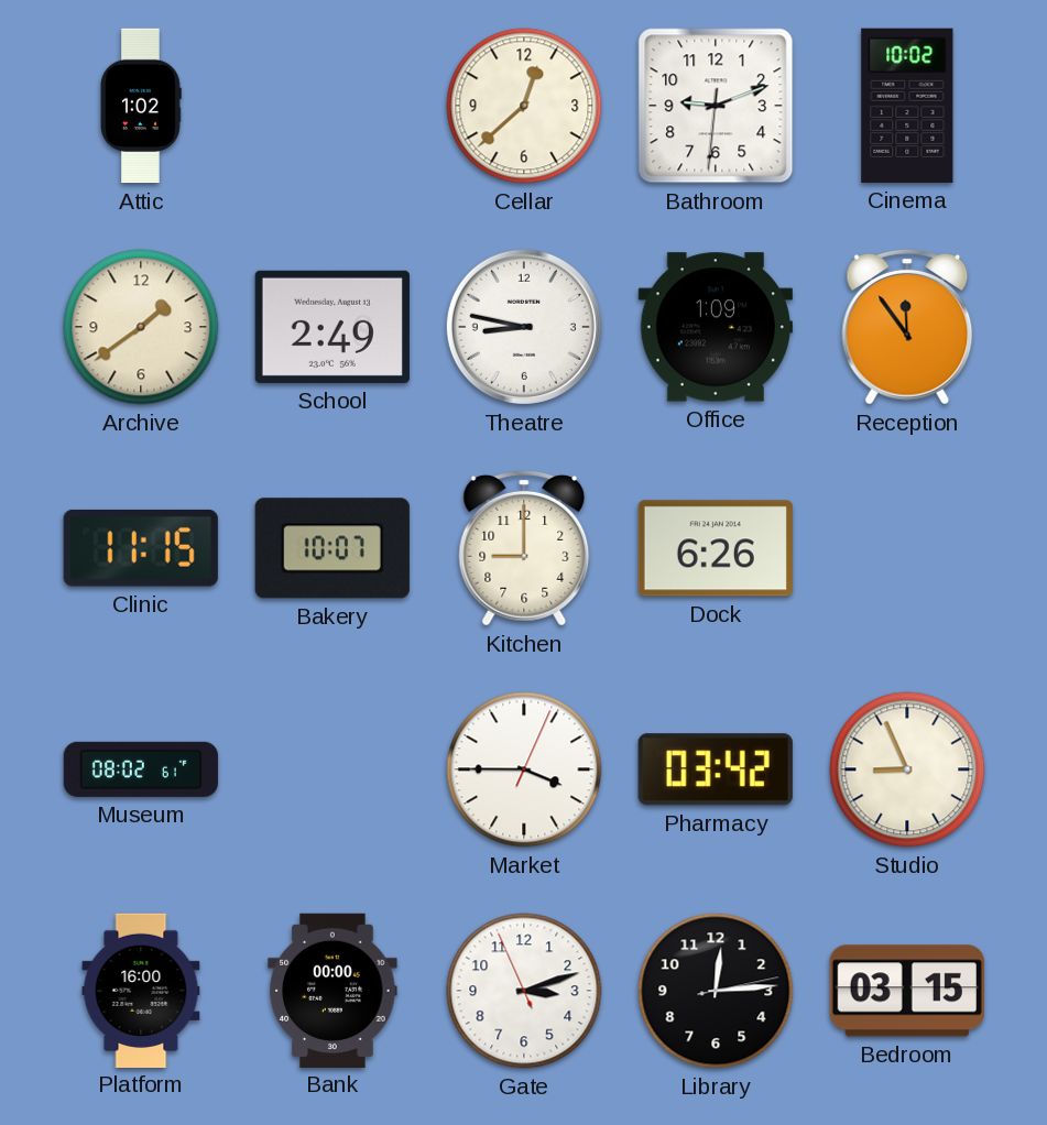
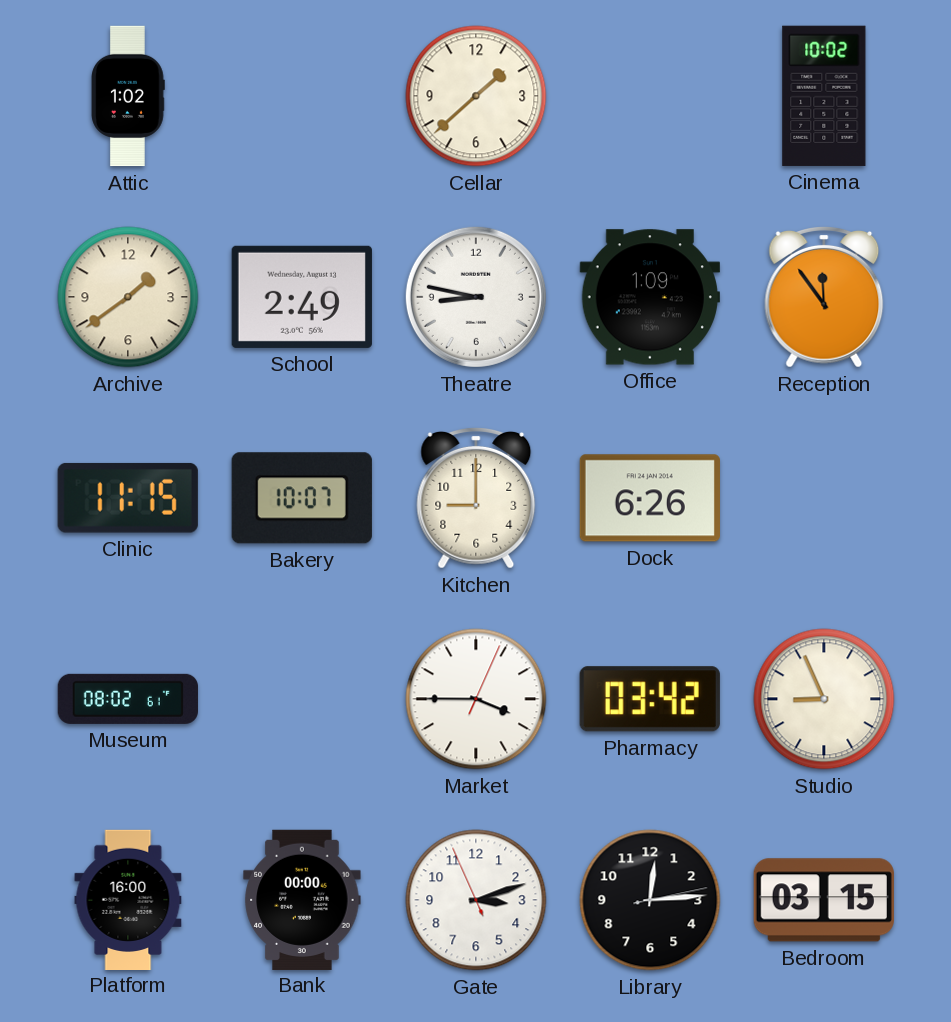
Cellar: 12:38 -> 1:38 (476, 96)
Bathroom: 9:11 -> none (716, 106)
